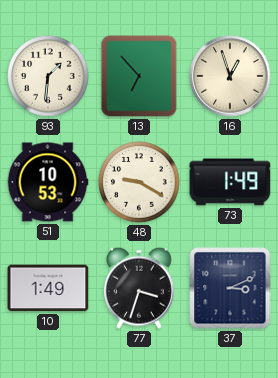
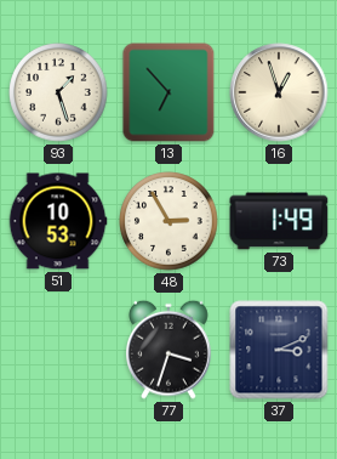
93: 1:31 -> 1:27 (58, 92)
48: 9:20 -> 2:55 (168, 221)
10: 1:49 -> none (48, 288)
